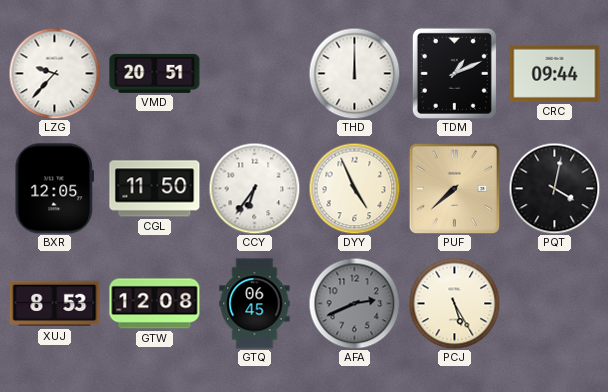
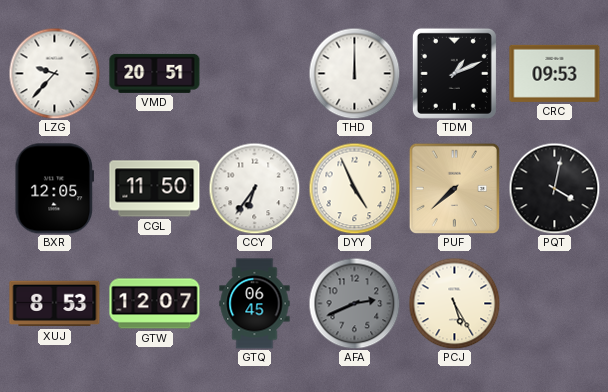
CRC: 09:44 -> 09:53 (555, 73)
GTW: 12:08 -> 12:07 (155, 304)
